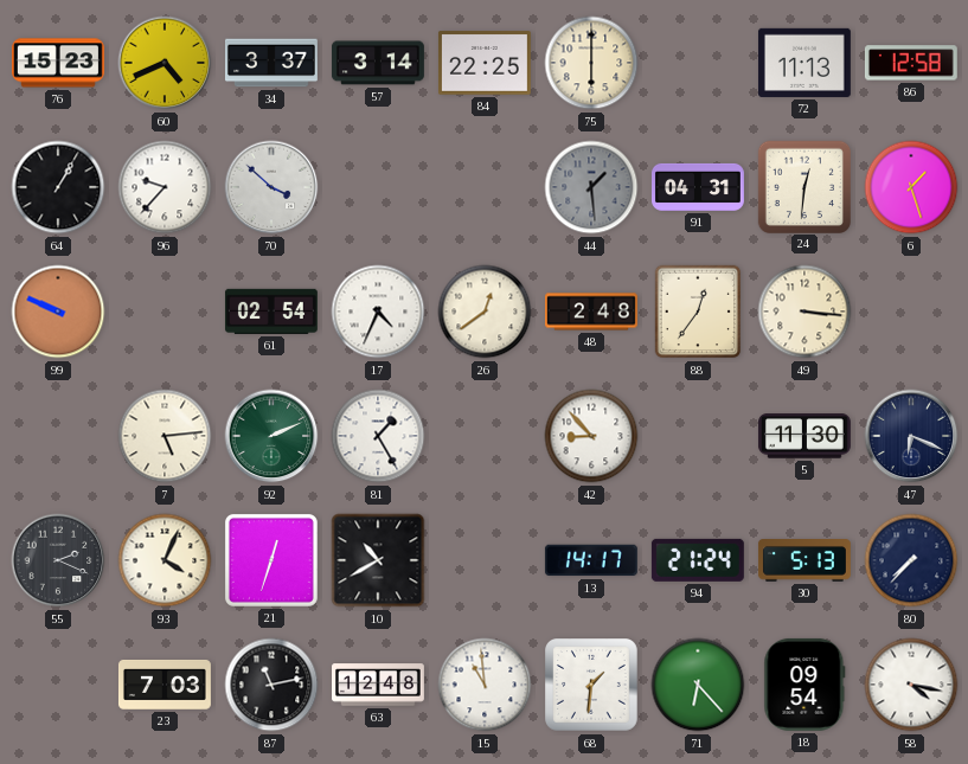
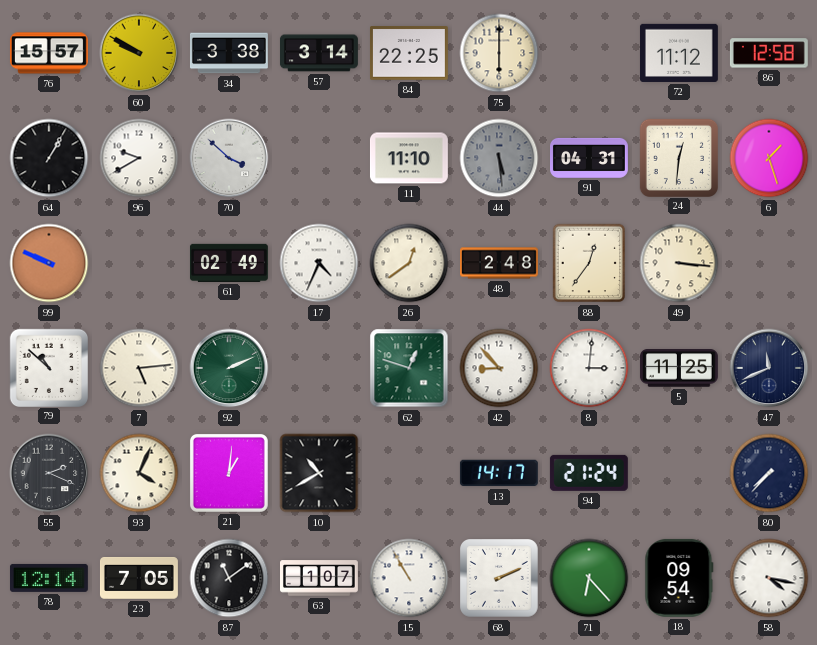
76: 15:23 -> 15:57 (49, 53)
60: 4:41 -> 9:50 (139, 53)
34: 3:37 -> 3:38 (229, 53)
72: 11:13 -> 11:12 (679, 53)
96: 9:37 -> 9:40 (139, 158)
11: none -> 11:10 (409, 158)
44: 1:29 -> 5:29 (499, 158)
61: 02:54 -> 02:49 (229, 263)
79: none -> 10:52 (48, 367)
81: 1:25 -> none (378, 436)
62: none -> 12:48 (409, 368)
8: none -> 3:01 (589, 368)
5: 11:30 -> 11:25 (679, 368)
47: 6:19 -> 11:41 (769, 368)
21: 12:33 -> 1:01 (229, 473)
30: 5:13 -> none (804, 561)
78: none -> 12:14 (49, 578)
23: 7:03 -> 7:05 (139, 578)
87: 11:13 -> 11:09 (229, 578)
63: 12:48 -> 1:07 (320, 578)
15: 10:59 -> 10:55 (409, 578)
68: 1:31 -> 2:11 (500, 579)
